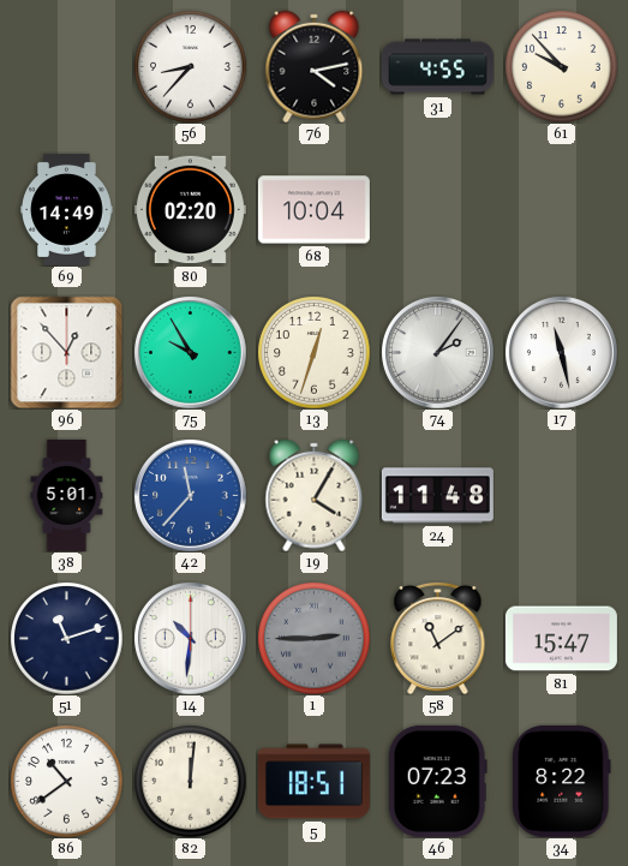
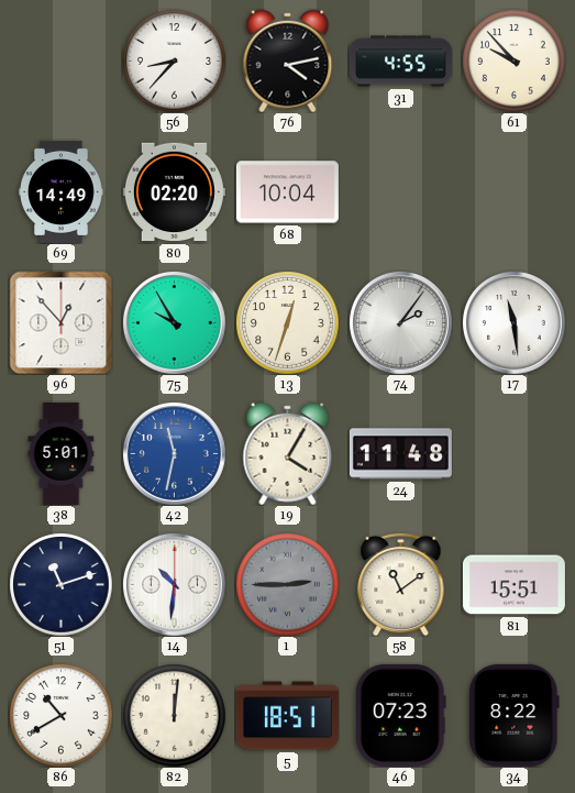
17: 11:28 -> 11:29 (513, 322)
42: 11:37 -> 11:32 (174, 453)
81: 15:47 -> 15:51 (513, 585)
86: 10:39 -> 10:40 (60, 715)
